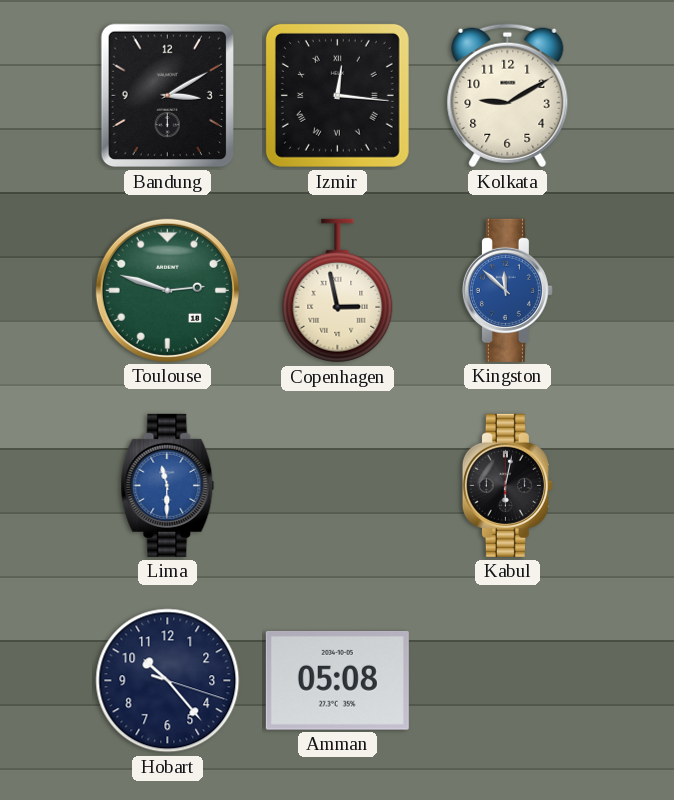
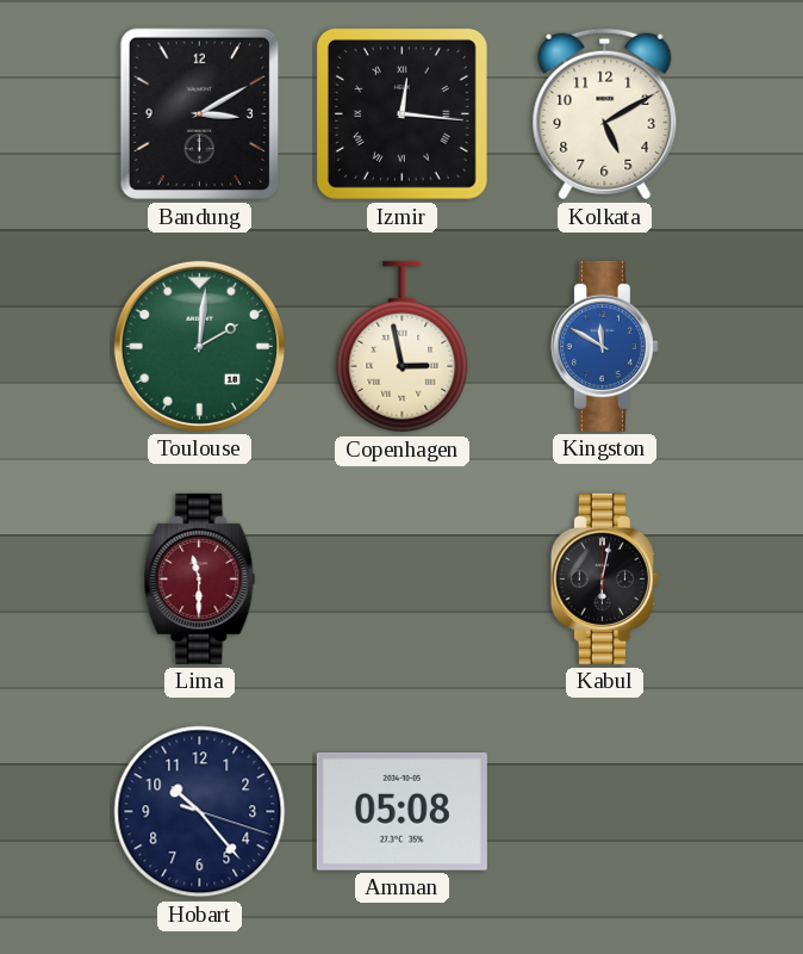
Kolkata: 9:10 -> 5:10 (605, 114)
Toulouse: 2:48 -> 2:01 (199, 346)
Kingston: 11:52 -> 11:50 (604, 346)
Lima dial: blue -> burgundy (200, 578)
